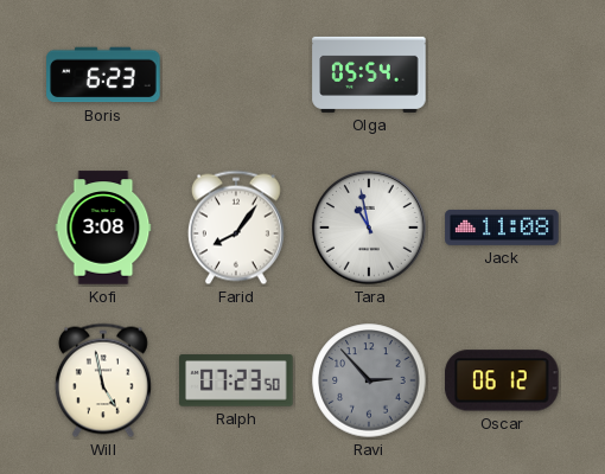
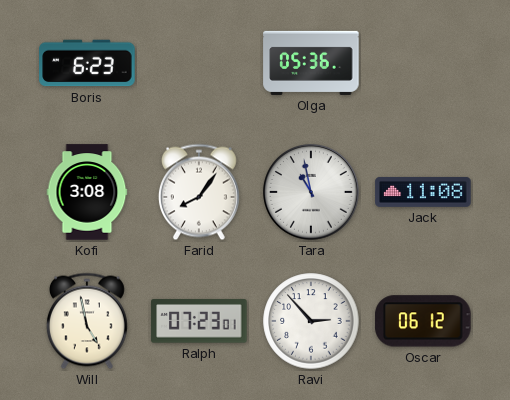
Olga: 05:54 -> 05:36 (311, 63)
Ralph: 07:23:50 -> 07:23:01 (199, 321)
Ravi dial: grey -> white (311, 321)
